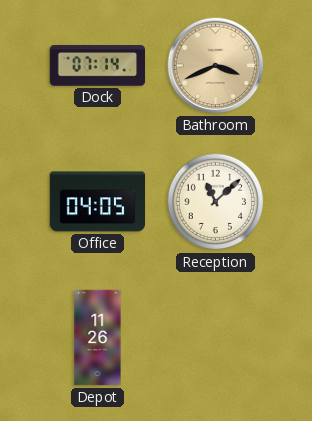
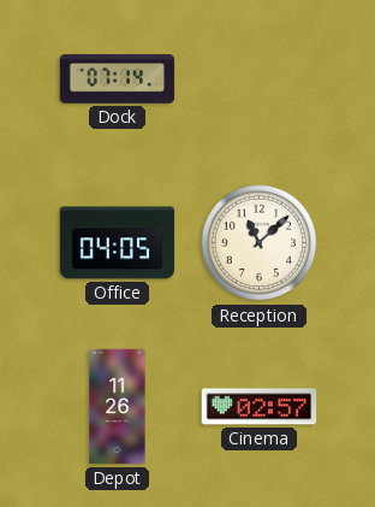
Bathroom: 3:41 -> none (216, 66)
Cinema: none -> 02:57 (260, 407)
